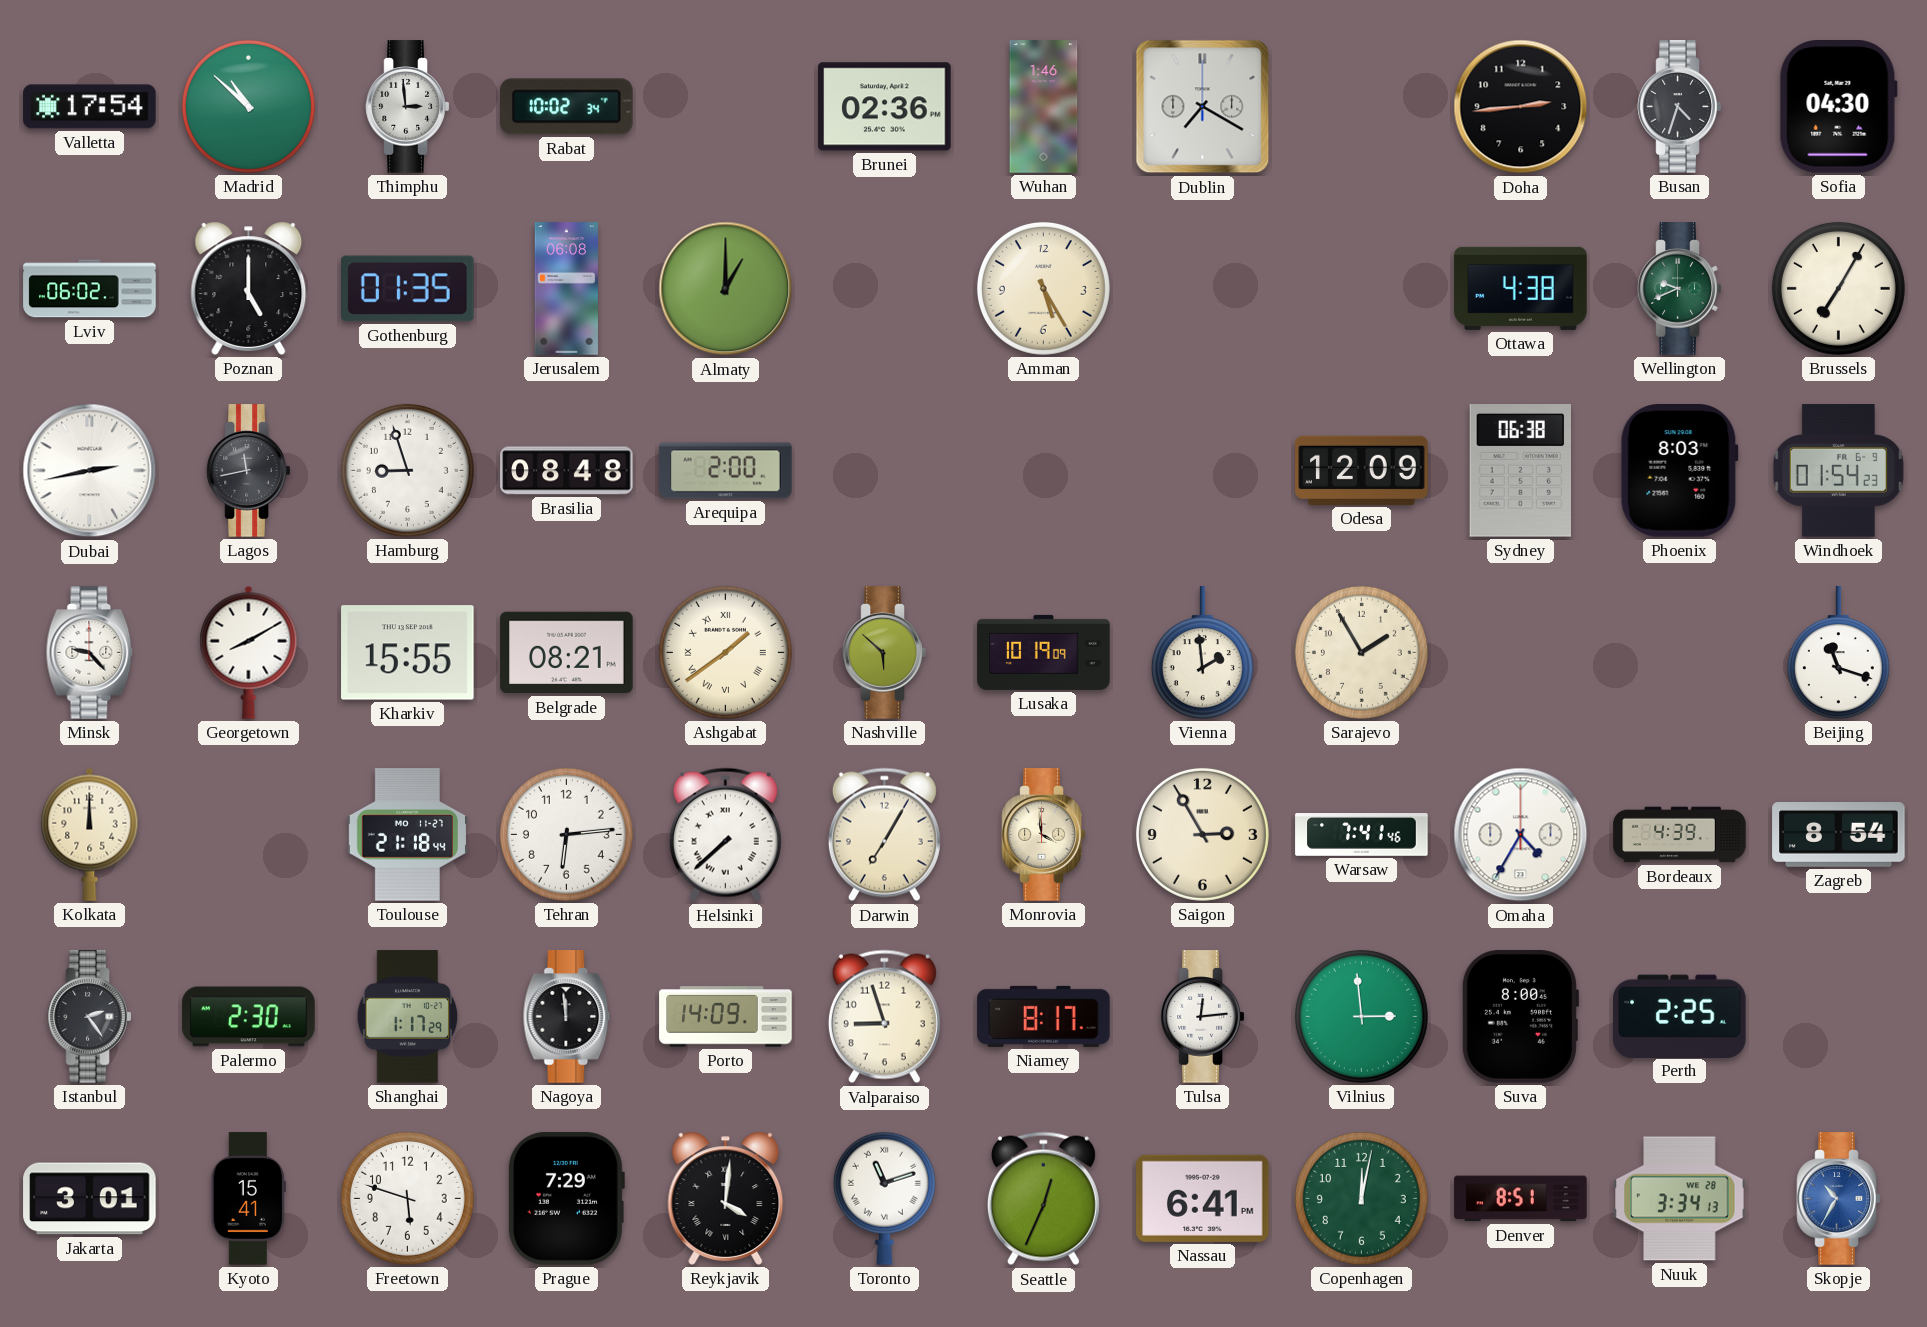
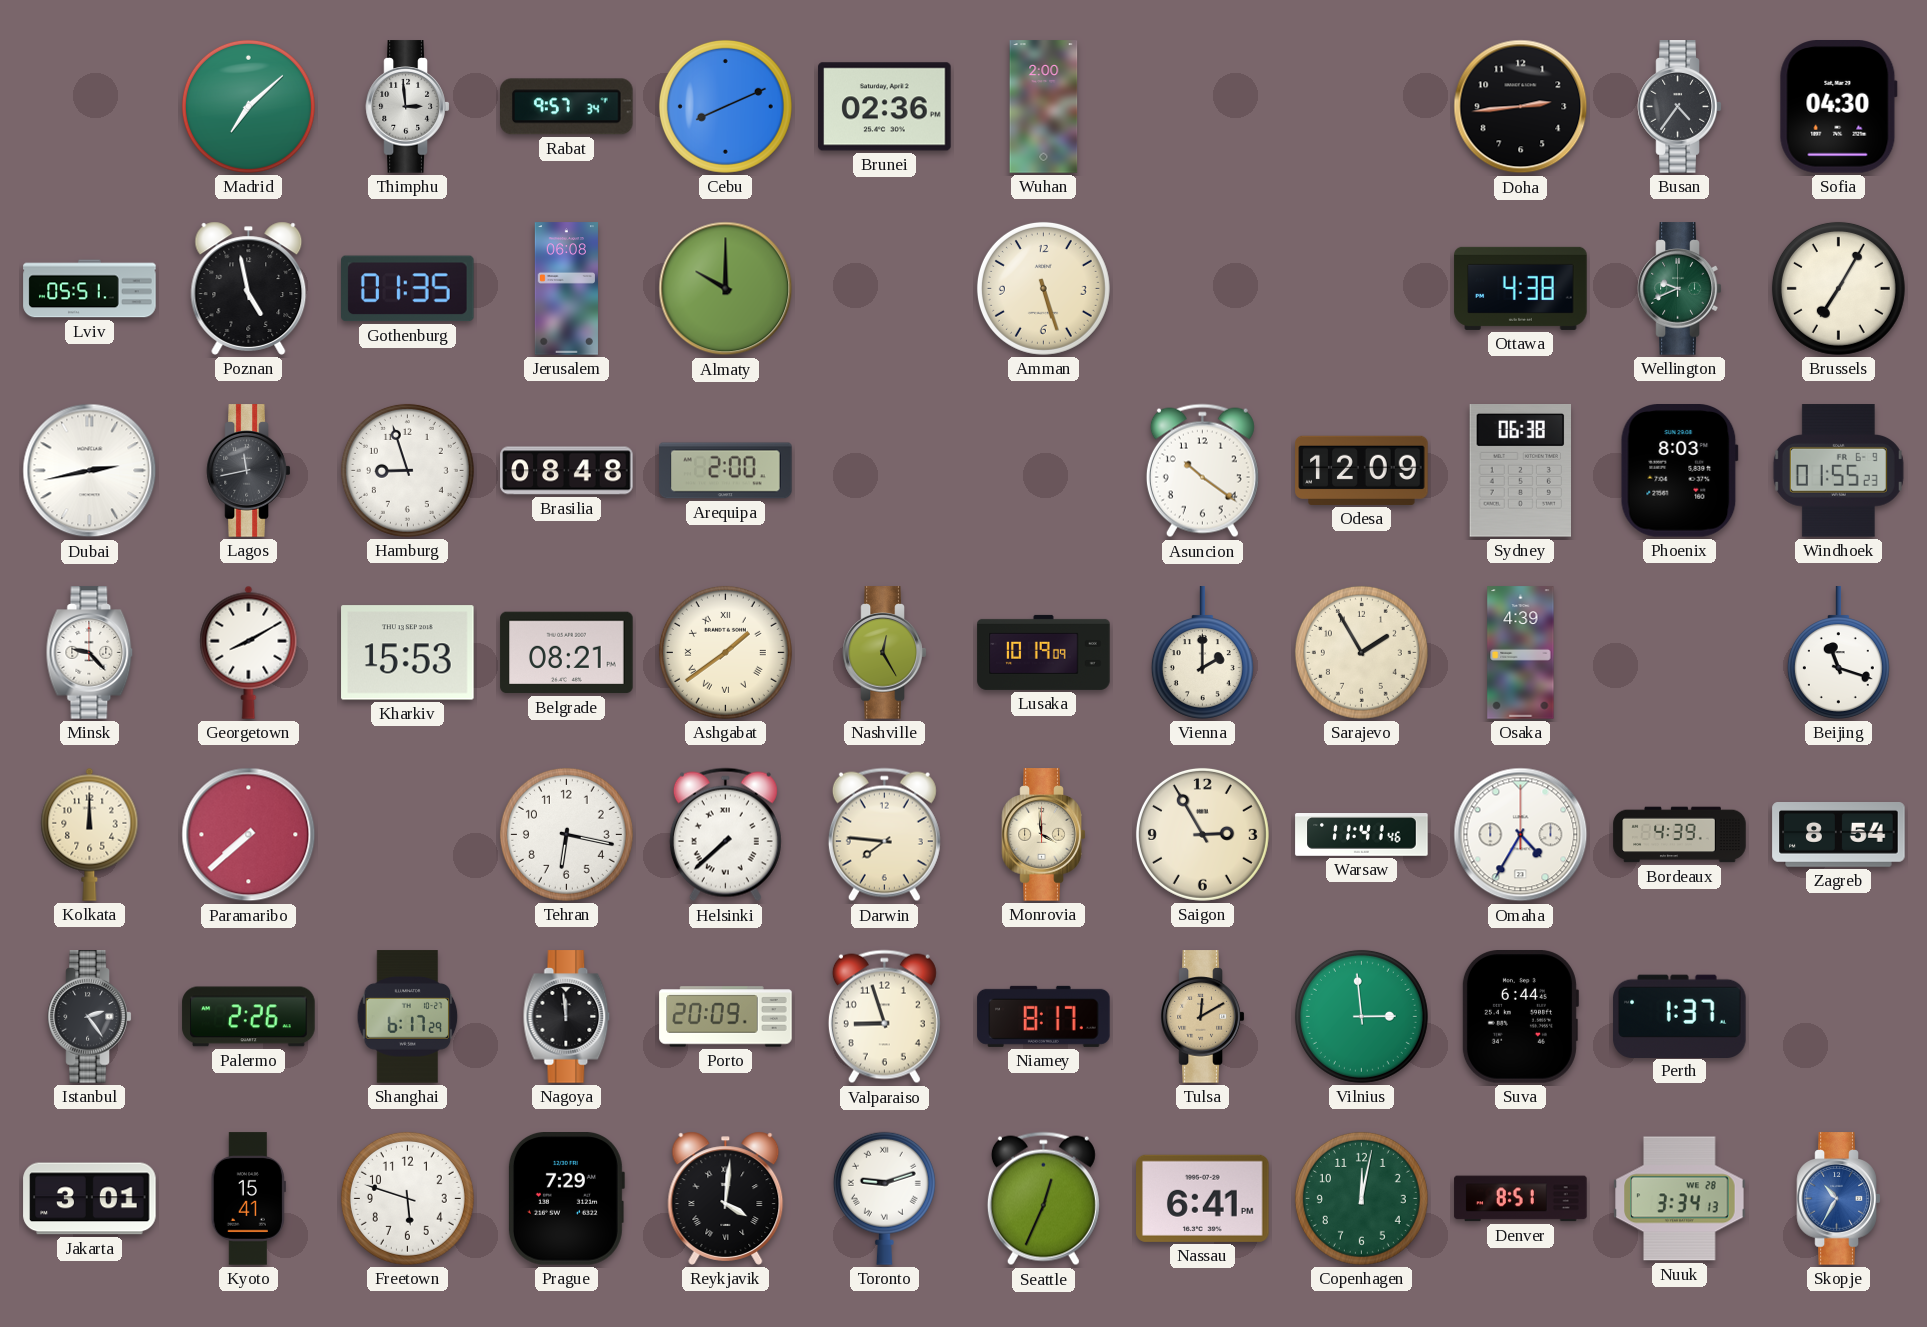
Valletta: 17:54 -> none (90, 107)
Madrid: 10:52 -> 7:08 (248, 106)
Rabat: 10:02 -> 9:57 (567, 107)
Cebu: none -> 8:11 (725, 106)
Wuhan: 1:46 -> 2:00 (1044, 107)
Dublin: 7:20 -> none (1203, 107)
Busan: 4:33 -> 4:36 (1680, 107)
Lviv: 06:02 -> 05:51 (90, 289)
Poznan: 5:00 -> 4:58 (249, 288)
Almaty: 1:00 -> 10:00 (726, 289)
Amman: 5:25 -> 5:27 (1043, 288)
Asuncion: none -> 10:21 (1202, 471)
Windhoek: 01:54 -> 01:55 (1838, 471)
Kharkiv: 15:55 -> 15:53 (408, 653)
Nashville: 5:52 -> 12:25 (885, 653)
Vienna: 1:59 -> 2:00 (1202, 653)
Osaka: none -> 4:39 (1521, 653)
Paramaribo: none -> 7:38 (249, 835)
Toulouse: 21:18 -> none (407, 835)
Tehran: 6:14 -> 6:17 (566, 834)
Darwin: 7:05 -> 7:46 (884, 835)
Warsaw: 7:41 -> 11:41 (1362, 835)
Palermo: 2:30 -> 2:26 (249, 1017)
Shanghai: 1:17 -> 6:17 (408, 1017)
Porto: 14:09 -> 20:09 (726, 1017)
Tulsa: 12:14 -> 12:10 (1203, 1017)
Tulsa dial: white -> champagne (1203, 1017)
Suva: 8:00 -> 6:44 (1520, 1017)
Perth: 2:25 -> 1:37 (1680, 1016)
Toronto: 11:12 -> 9:12 (884, 1198)
